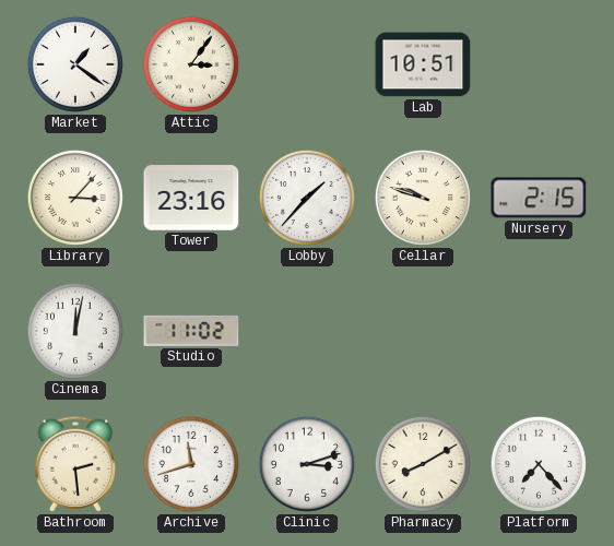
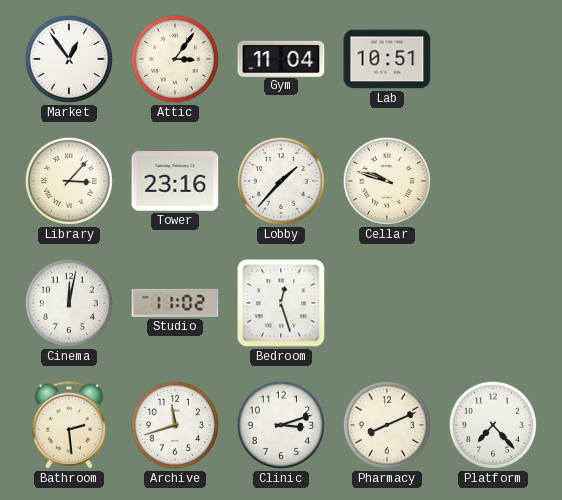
Market: 1:21 -> 12:54 (69, 59)
Gym: none -> 11:04 (281, 58)
Nursery: 2:15 -> none (539, 198)
Bedroom: none -> 12:27 (281, 303)
Pharmacy: 8:10 -> 8:11 (387, 425)
